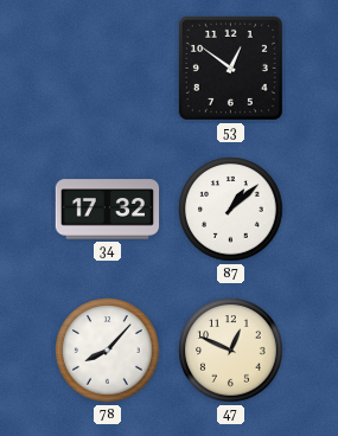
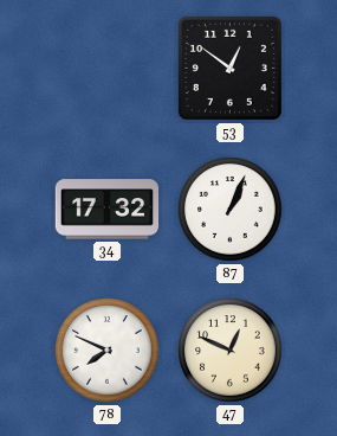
87: 1:08 -> 1:04 (231, 210)
78: 8:07 -> 7:49 (108, 351)
